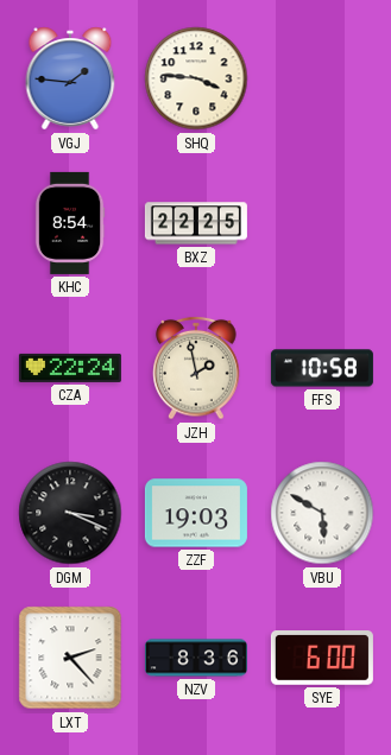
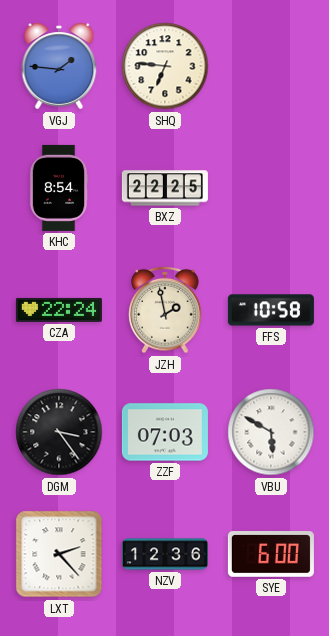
SHQ: 3:46 -> 6:46 (165, 66)
DGM: 3:19 -> 3:24 (59, 432)
ZZF: 19:03 -> 07:03 (165, 432)
NZV: 8:36 -> 12:36 (165, 554)
